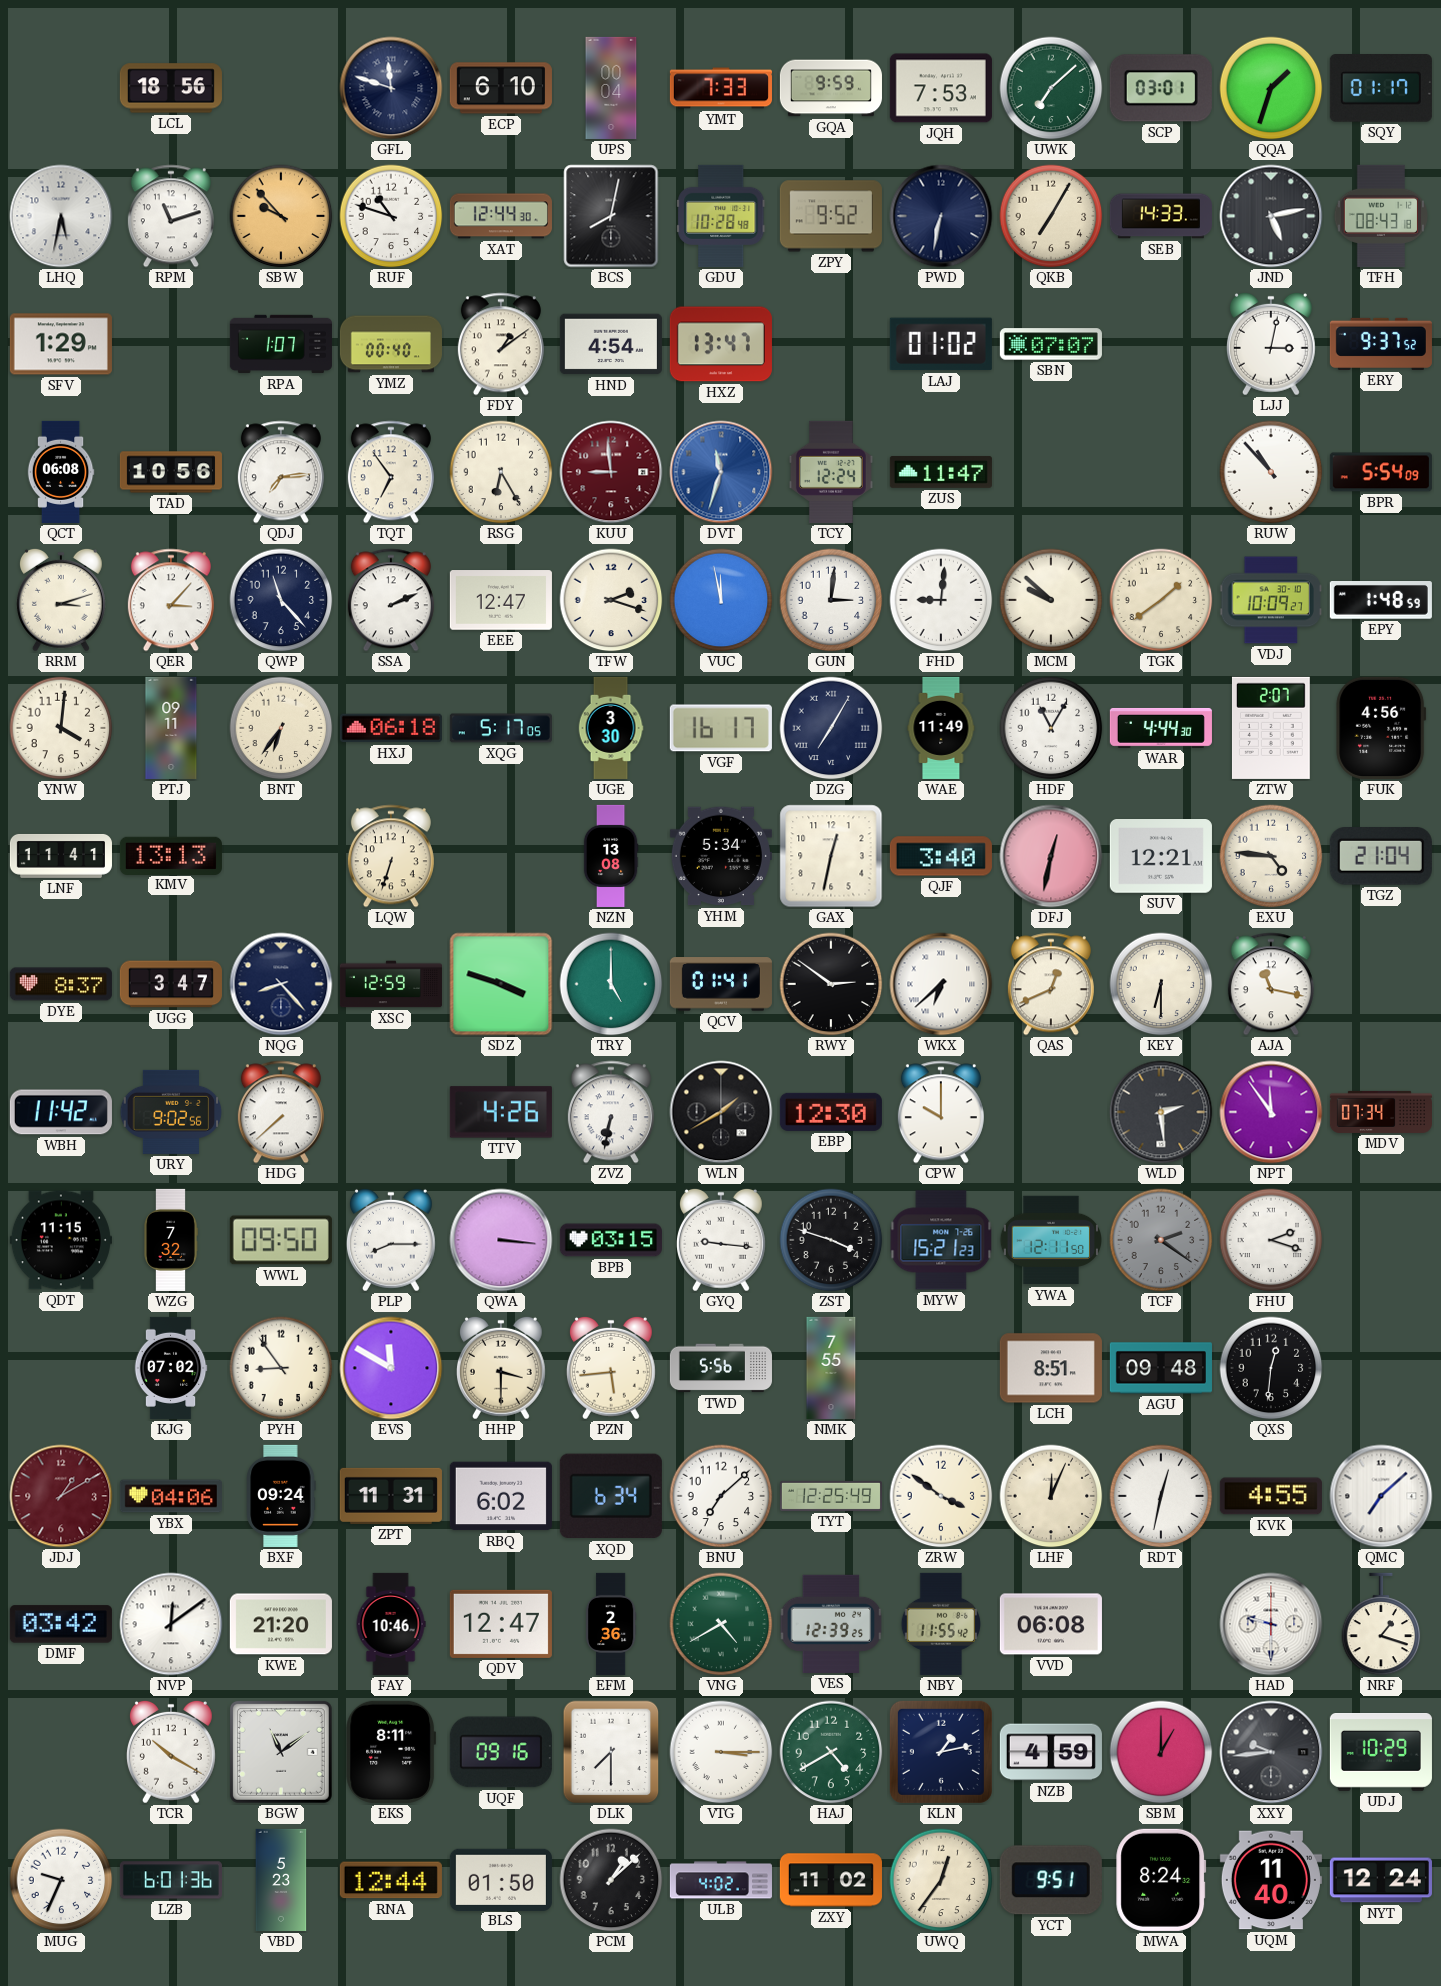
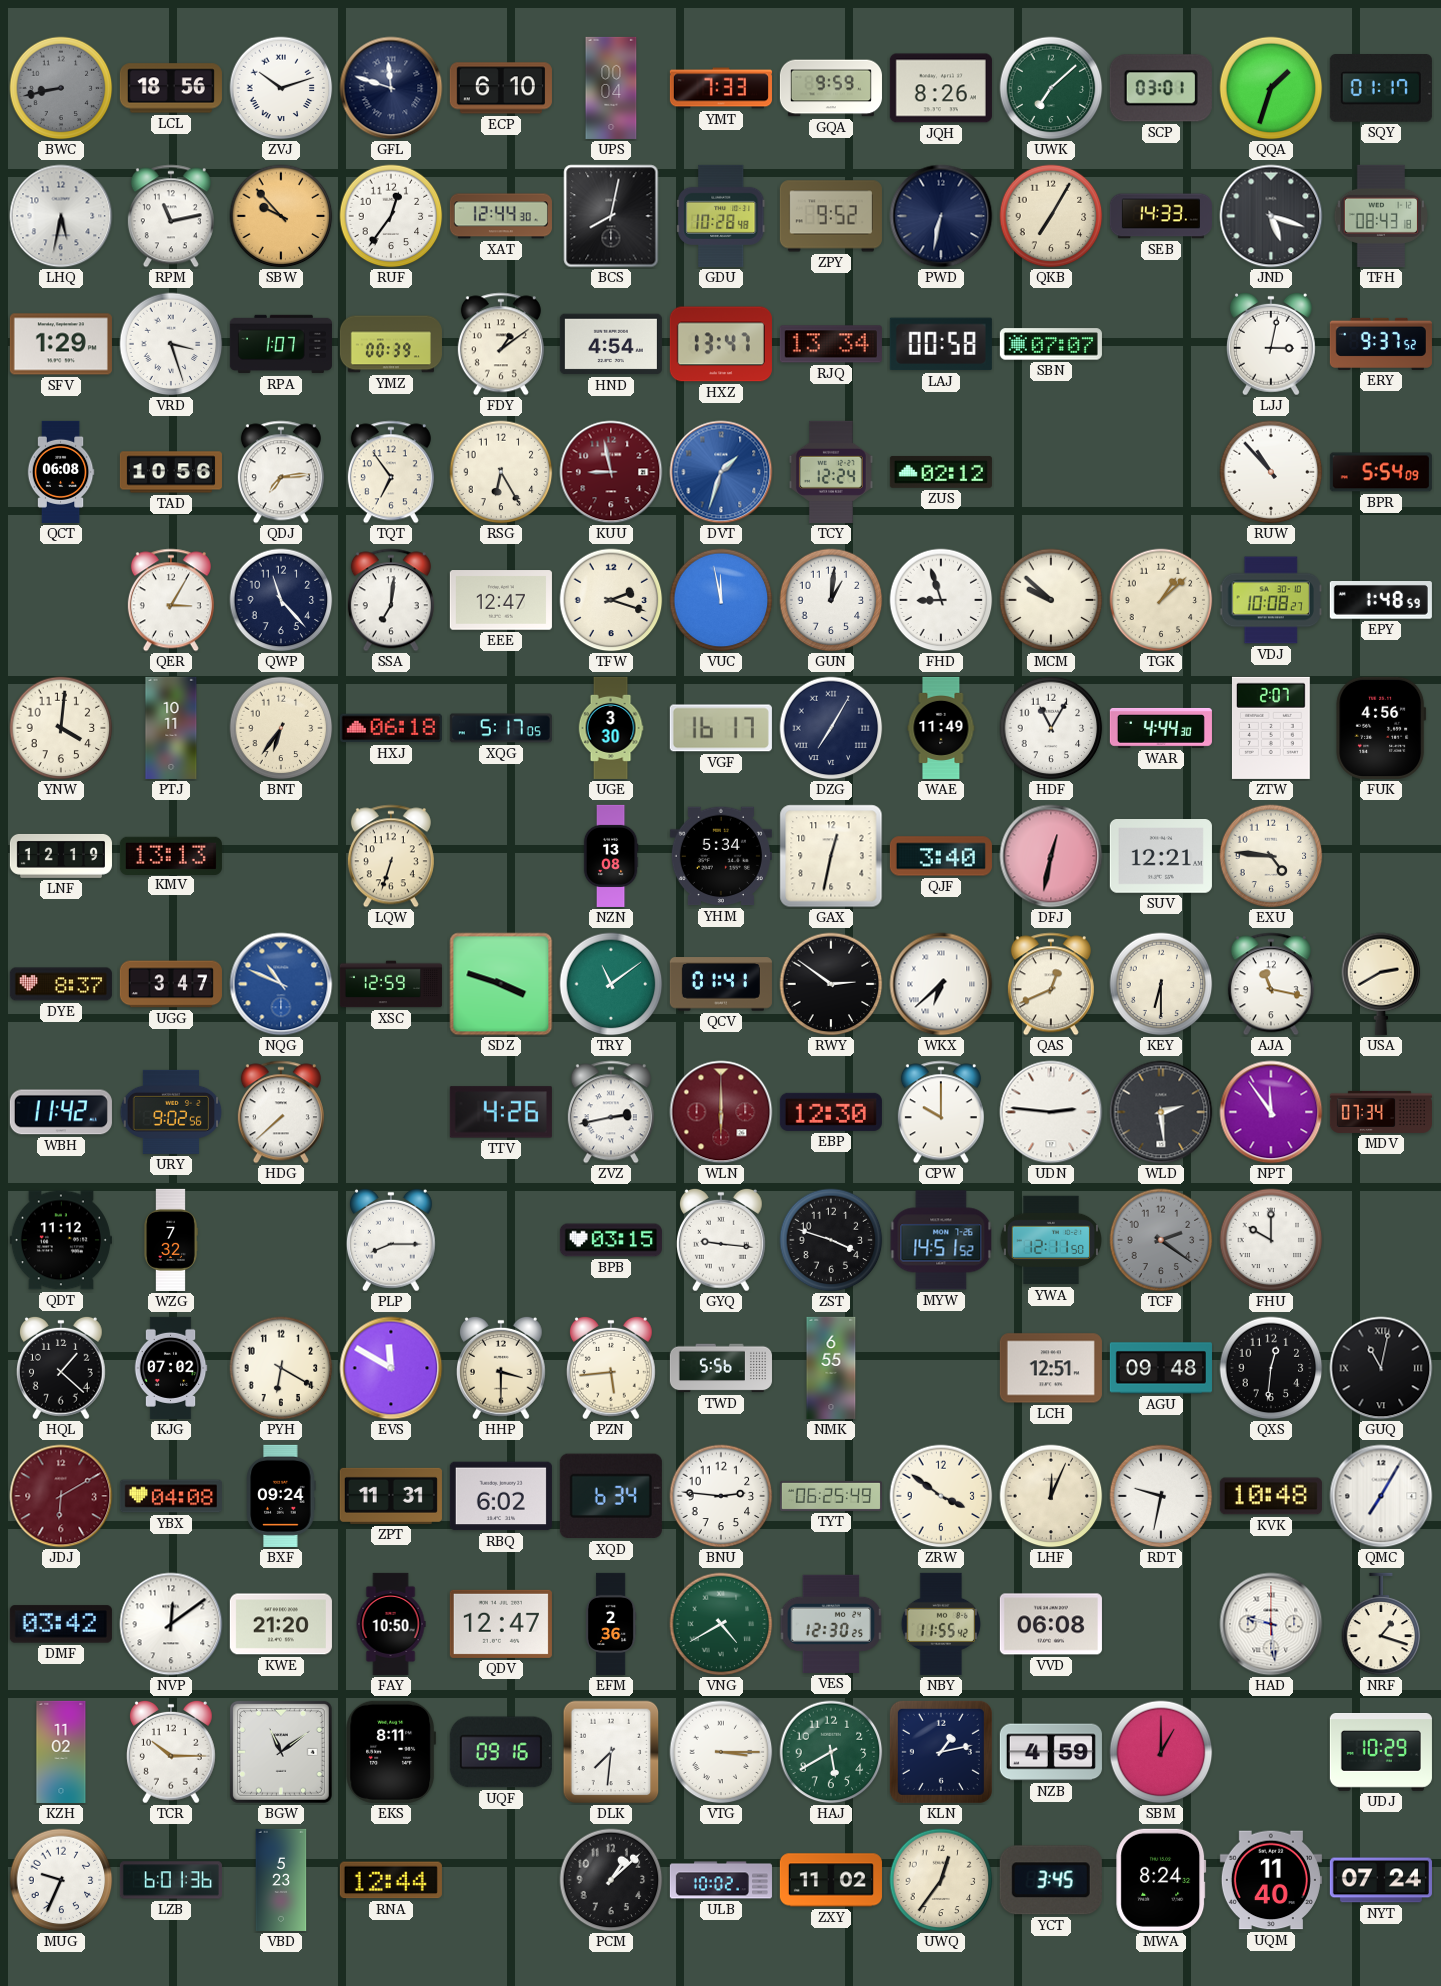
BWC: none -> 8:43 (61, 88)
ZVJ: none -> 10:12 (281, 88)
JQH: 7:53 -> 8:26 (941, 88)
RPM: 11:12 -> 11:13 (171, 216)
RUF: 10:48 -> 12:36 (391, 216)
JND: 5:13 -> 5:18 (1271, 216)
VRD: none -> 3:27 (171, 344)
YMZ: 00:40 -> 00:39 (391, 344)
RJQ: none -> 13:34 (831, 344)
LAJ: 01:02 -> 00:58 (941, 344)
KUU: 8:59 -> 8:58 (611, 472)
DVT: 11:33 -> 1:33 (721, 472)
ZUS: 11:47 -> 02:12 (941, 472)
RRM: 3:12 -> none (61, 600)
QER: 3:07 -> 3:05 (171, 600)
SSA: 2:11 -> 7:01 (391, 600)
GUN: 3:01 -> 1:01 (831, 600)
FHD: 9:01 -> 8:57 (941, 600)
TGK: 1:39 -> 1:08 (1161, 600)
VDJ: 10:09 -> 10:08 (1271, 600)
PTJ: 09:11 -> 10:11 (171, 728)
LNF: 11:41 -> 12:19 (61, 856)
TGZ: 21:04 -> none (1381, 856)
NQG: 8:23 -> 10:49 (281, 984)
NQG dial: navy -> blue (281, 984)
TRY: 5:00 -> 11:09 (611, 984)
USA: none -> 2:40 (1381, 984)
ZVZ: 6:32 -> 2:43 (611, 1112)
WLN: 1:40 -> 6:00 (721, 1112)
WLN dial: black -> burgundy (721, 1112)
UDN: none -> 2:46 (1051, 1112)
QDT: 11:15 -> 11:12 (61, 1240)
WWL: 09:50 -> none (281, 1240)
QWA: 3:16 -> none (501, 1240)
MYW: 15:21 -> 14:51 (941, 1240)
FHU: 2:18 -> 10:00 (1271, 1240)
HQL: none -> 1:22 (61, 1368)
PYH: 8:54 -> 6:20 (281, 1368)
NMK: 7:55 -> 6:55 (831, 1368)
LCH: 8:51 -> 12:51 (1051, 1368)
GUQ: none -> 11:02 (1381, 1368)
JDJ: 1:10 -> 6:10 (61, 1496)
YBX: 04:06 -> 04:08 (171, 1496)
BNU: 7:08 -> 2:46 (721, 1496)
TYT: 12:25 -> 06:25 (831, 1496)
RDT: 12:32 -> 9:32 (1161, 1496)
KVK: 4:55 -> 10:48 (1271, 1496)
QMC: 7:08 -> 7:05 (1381, 1496)
FAY: 10:46 -> 10:50 (391, 1624)
VES: 12:39 -> 12:30 (831, 1624)
HAD: 9:30 -> 9:29 (1271, 1624)
KZH: none -> 11:02 (61, 1752)
TCR: 10:20 -> 10:15 (171, 1752)
DLK: 7:30 -> 7:31 (611, 1752)
HAJ: 4:40 -> 5:40 (831, 1752)
XXY: 9:44 -> none (1271, 1752)
BLS: 01:50 -> none (501, 1879)
ULB: 4:02 -> 10:02 (721, 1880)
YCT: 9:51 -> 3:45 (1051, 1880)
NYT: 12:24 -> 07:24 (1381, 1880)
